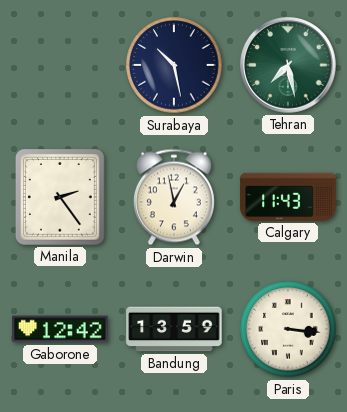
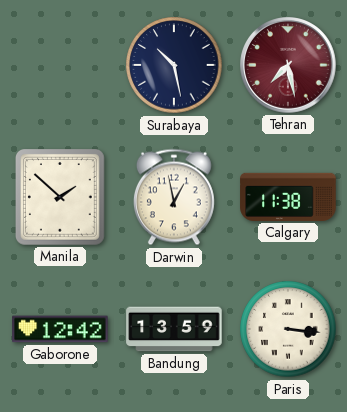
Tehran dial: green -> burgundy (289, 66)
Manila: 2:24 -> 1:52 (60, 198)
Calgary: 11:43 -> 11:38 (288, 197)
